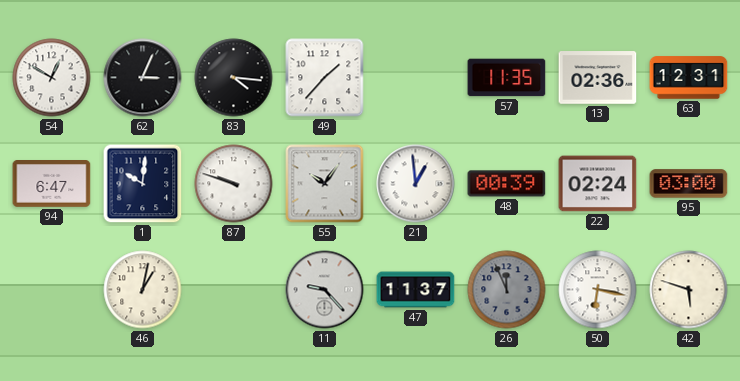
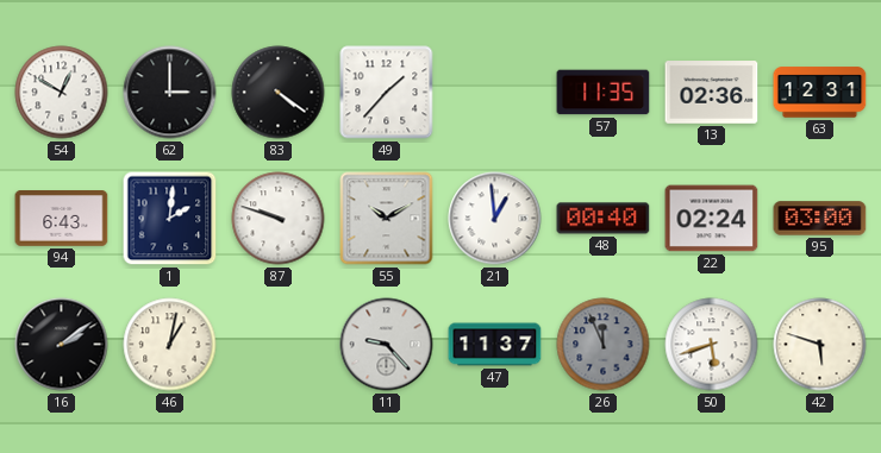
62: 3:04 -> 3:00 (170, 93)
83: 4:16 -> 4:21 (279, 93)
94: 6:47 -> 6:43 (62, 219)
1: 10:01 -> 2:01 (170, 219)
55: 10:06 -> 10:10 (387, 219)
48: 00:39 -> 00:40 (604, 219)
16: none -> 2:09 (62, 345)
50: 6:17 -> 5:42 (712, 345)
